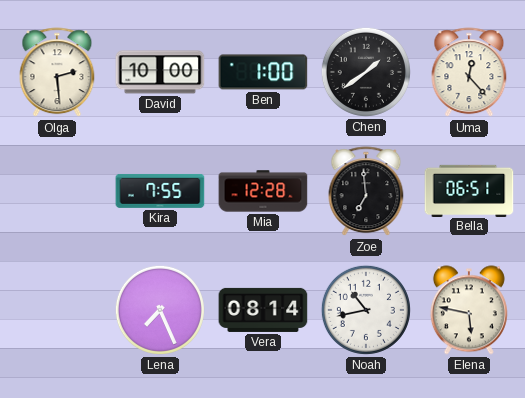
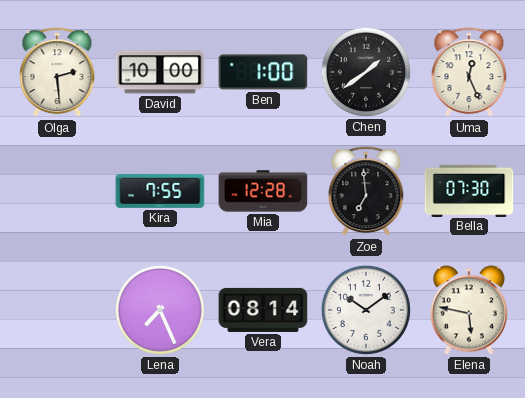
Uma: 12:23 -> 12:26 (469, 73)
Bella: 06:51 -> 07:30 (469, 190)
Noah: 10:43 -> 10:09 (366, 310)
